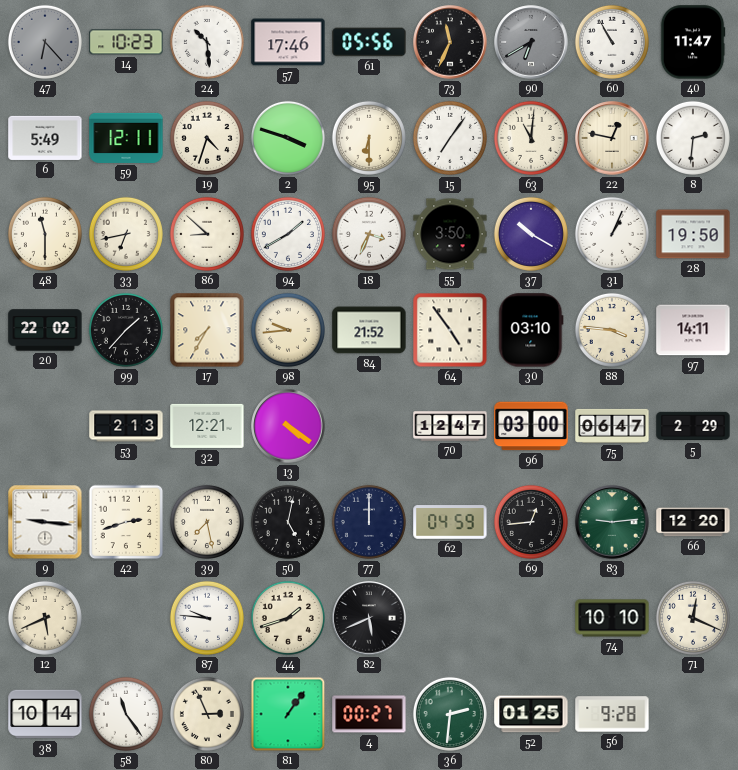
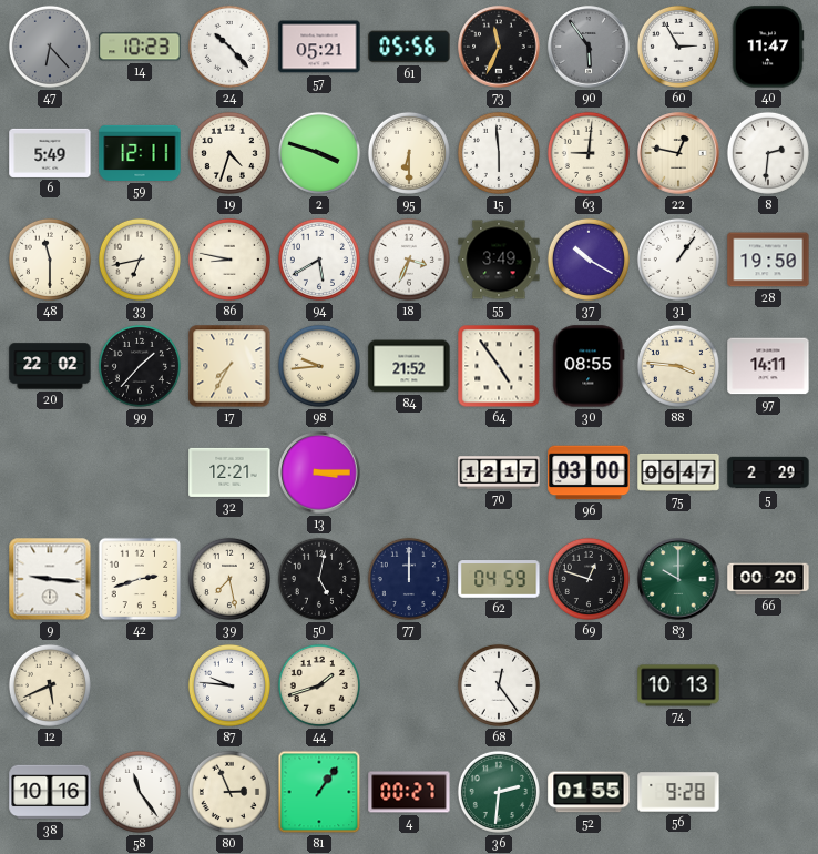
24: 10:29 -> 10:23 (229, 47)
57: 17:46 -> 05:21 (319, 47)
90: 6:40 -> 5:54 (589, 47)
60: 10:55 -> 2:55 (678, 47)
15: 7:06 -> 5:59 (499, 153)
63: 11:01 -> 9:01 (589, 153)
86: 8:52 -> 8:47 (229, 260)
94: 1:40 -> 5:40 (319, 260)
55: 3:50 -> 3:49 (499, 260)
31: 1:04 -> 1:06 (678, 260)
30: 03:10 -> 08:55 (589, 366)
53: 2:13 -> none (126, 426)
13: 4:21 -> 3:15 (319, 472)
70: 12:47 -> 12:17 (499, 472)
69: 12:44 -> 12:48 (589, 579)
83: 9:14 -> 10:00 (678, 579)
66: 12:20 -> 00:20 (768, 579)
82: 5:41 -> none (369, 618)
68: none -> 12:24 (499, 685)
74: 10:10 -> 10:13 (678, 685)
71: 12:19 -> none (693, 618)
38: 10:14 -> 10:16 (50, 792)
52: 01:25 -> 01:55 (589, 792)
